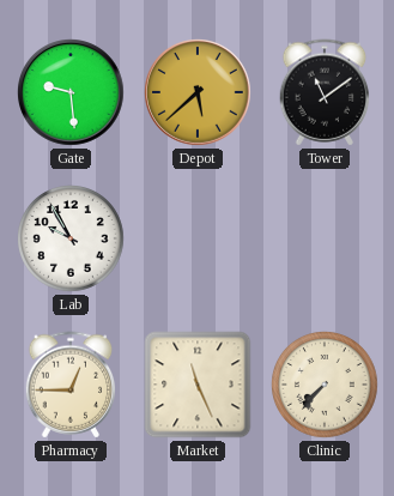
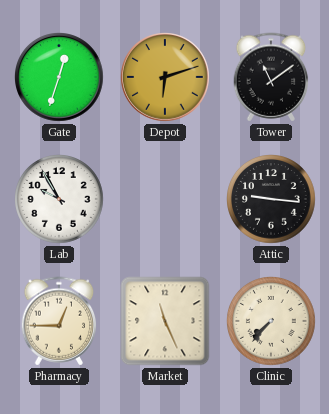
Gate: 9:29 -> 12:33 (60, 78)
Depot: 5:38 -> 6:12 (166, 78)
Attic: none -> 9:16 (272, 200)
